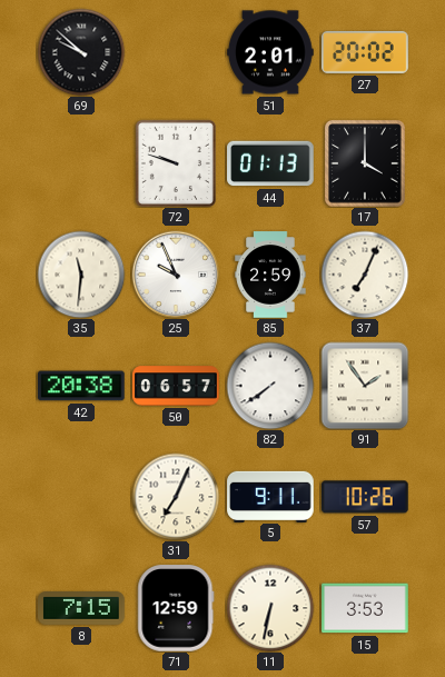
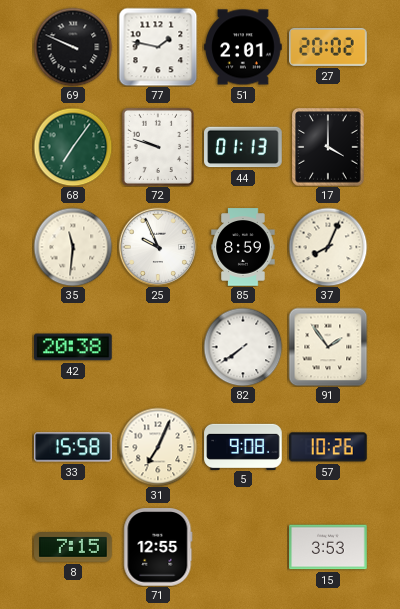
69: 9:52 -> 9:49 (73, 47)
77: none -> 1:47 (158, 47)
68: none -> 7:06 (73, 147)
85: 2:59 -> 8:59 (243, 247)
37: 7:04 -> 8:04 (328, 247)
50: 06:57 -> none (176, 386)
33: none -> 15:58 (73, 447)
5: 9:11 -> 9:08 (243, 446)
71: 12:59 -> 12:55 (158, 547)
11: 6:32 -> none (270, 608)
